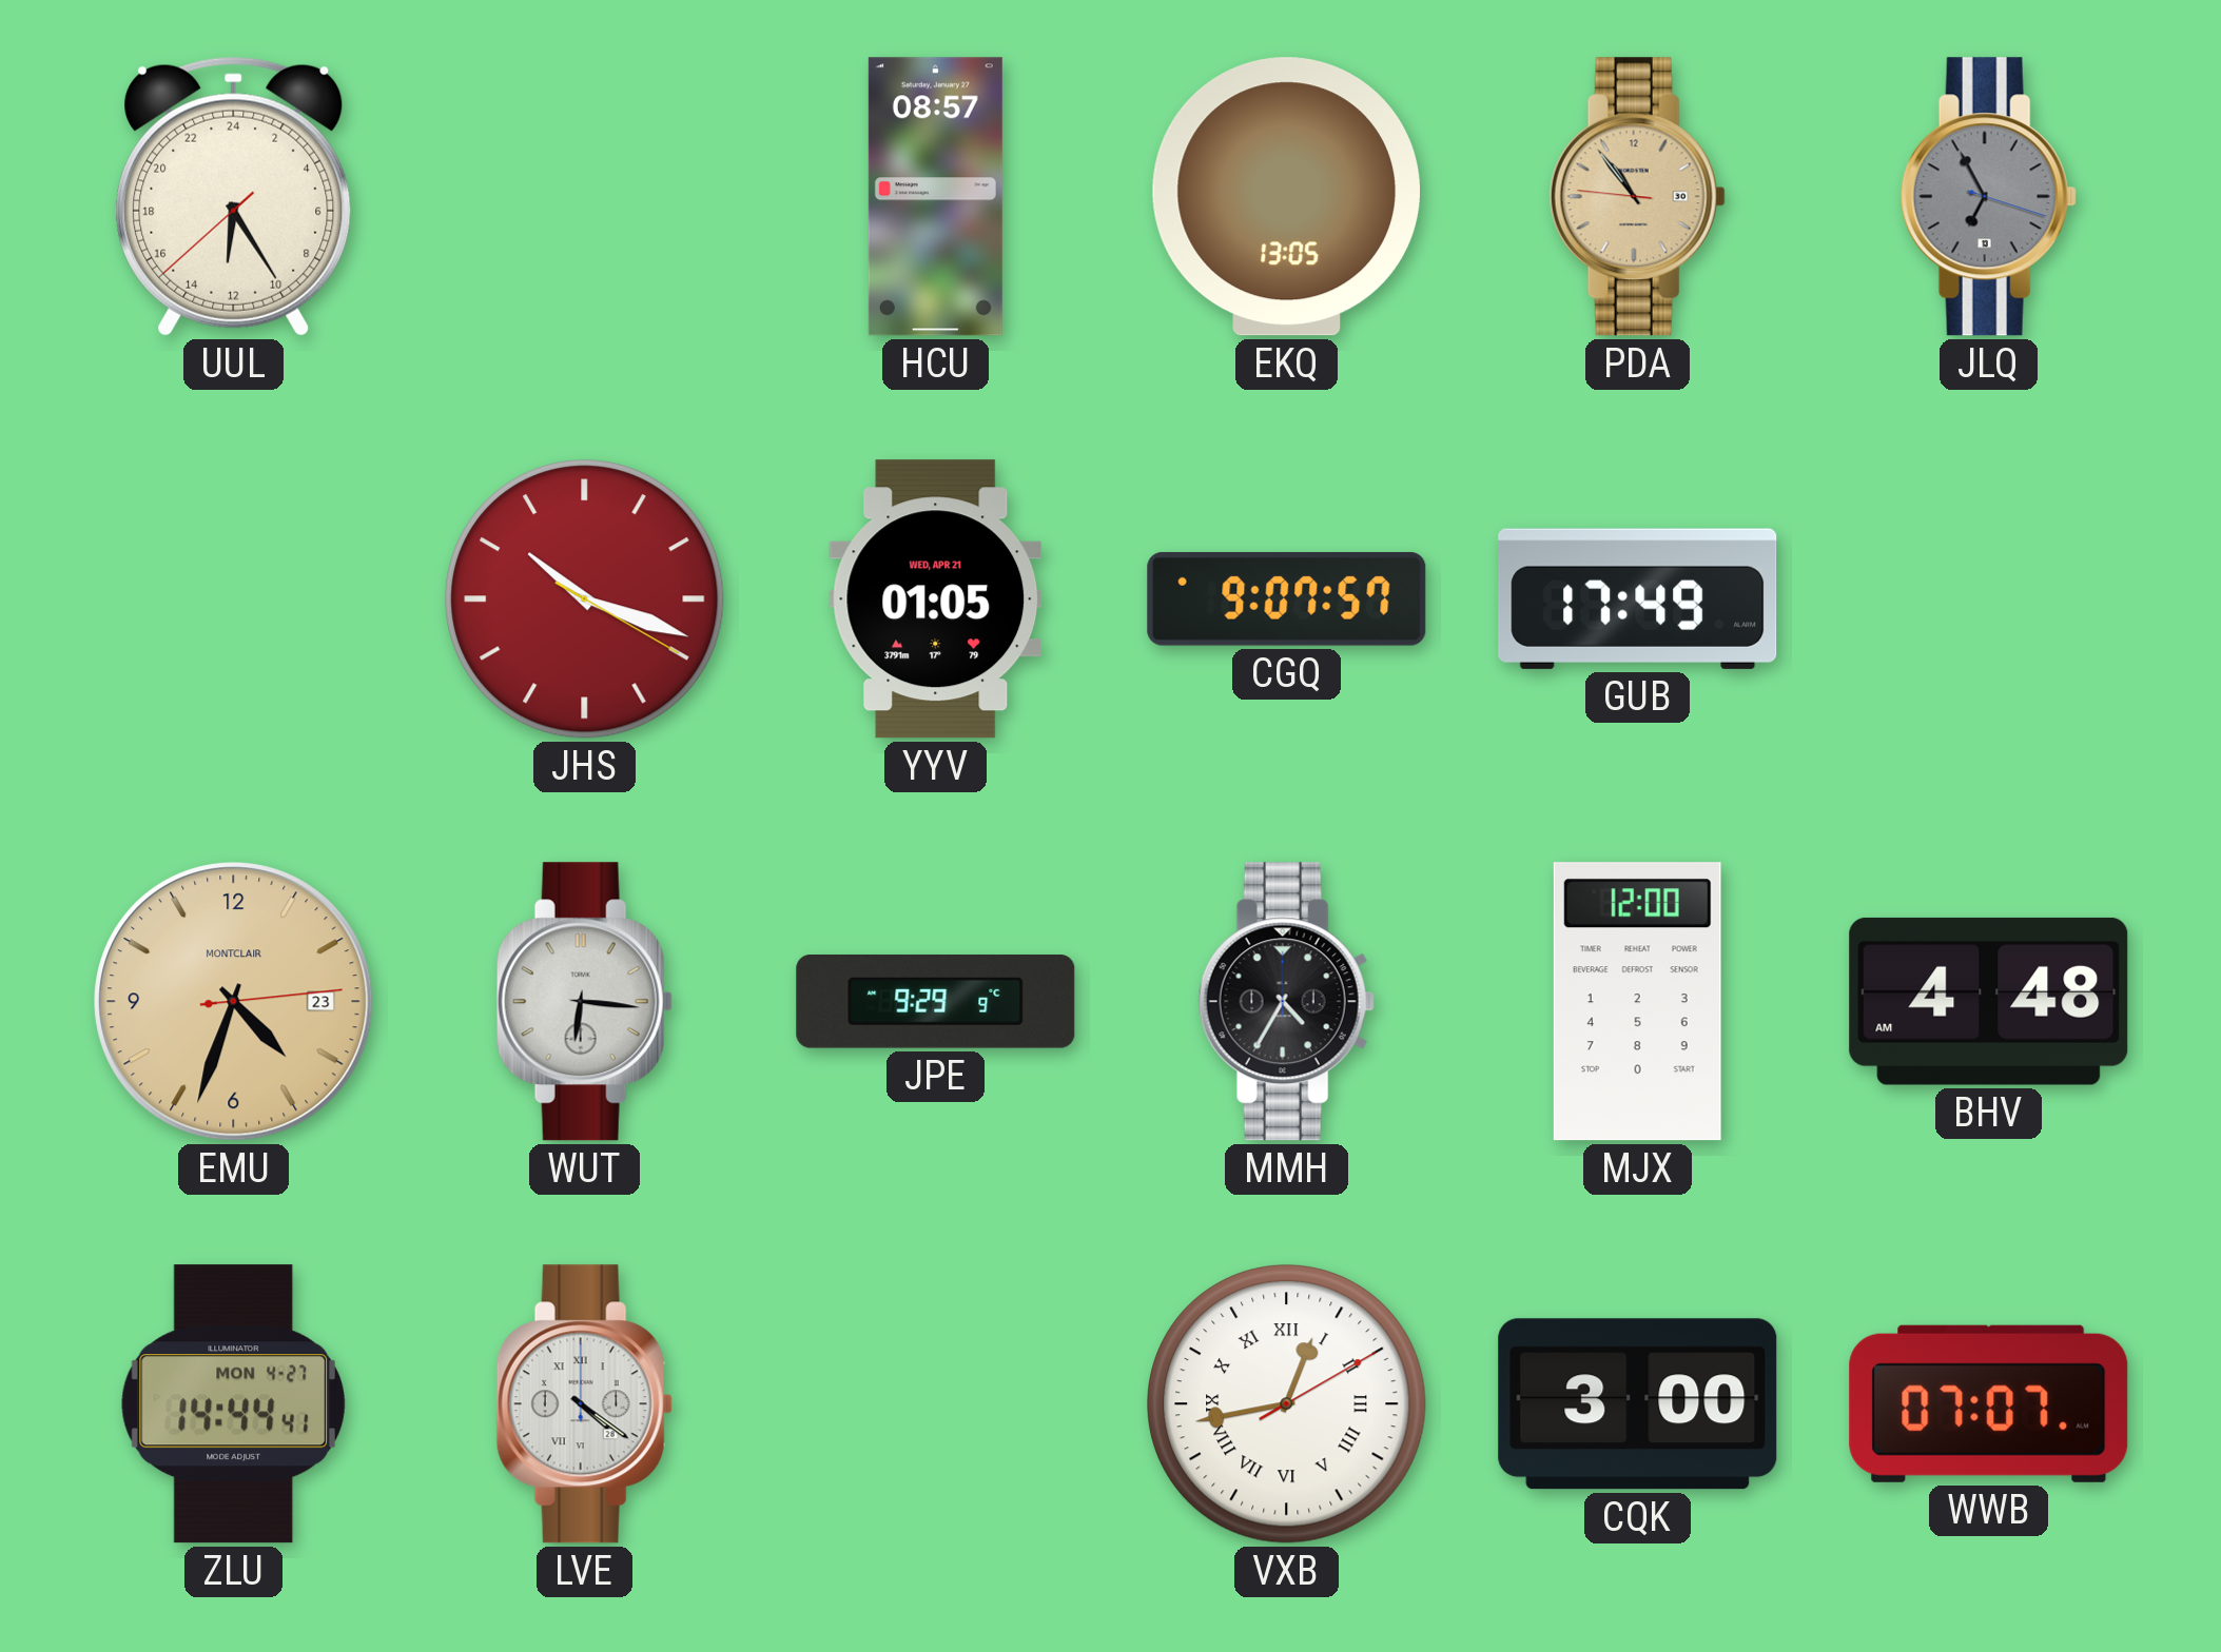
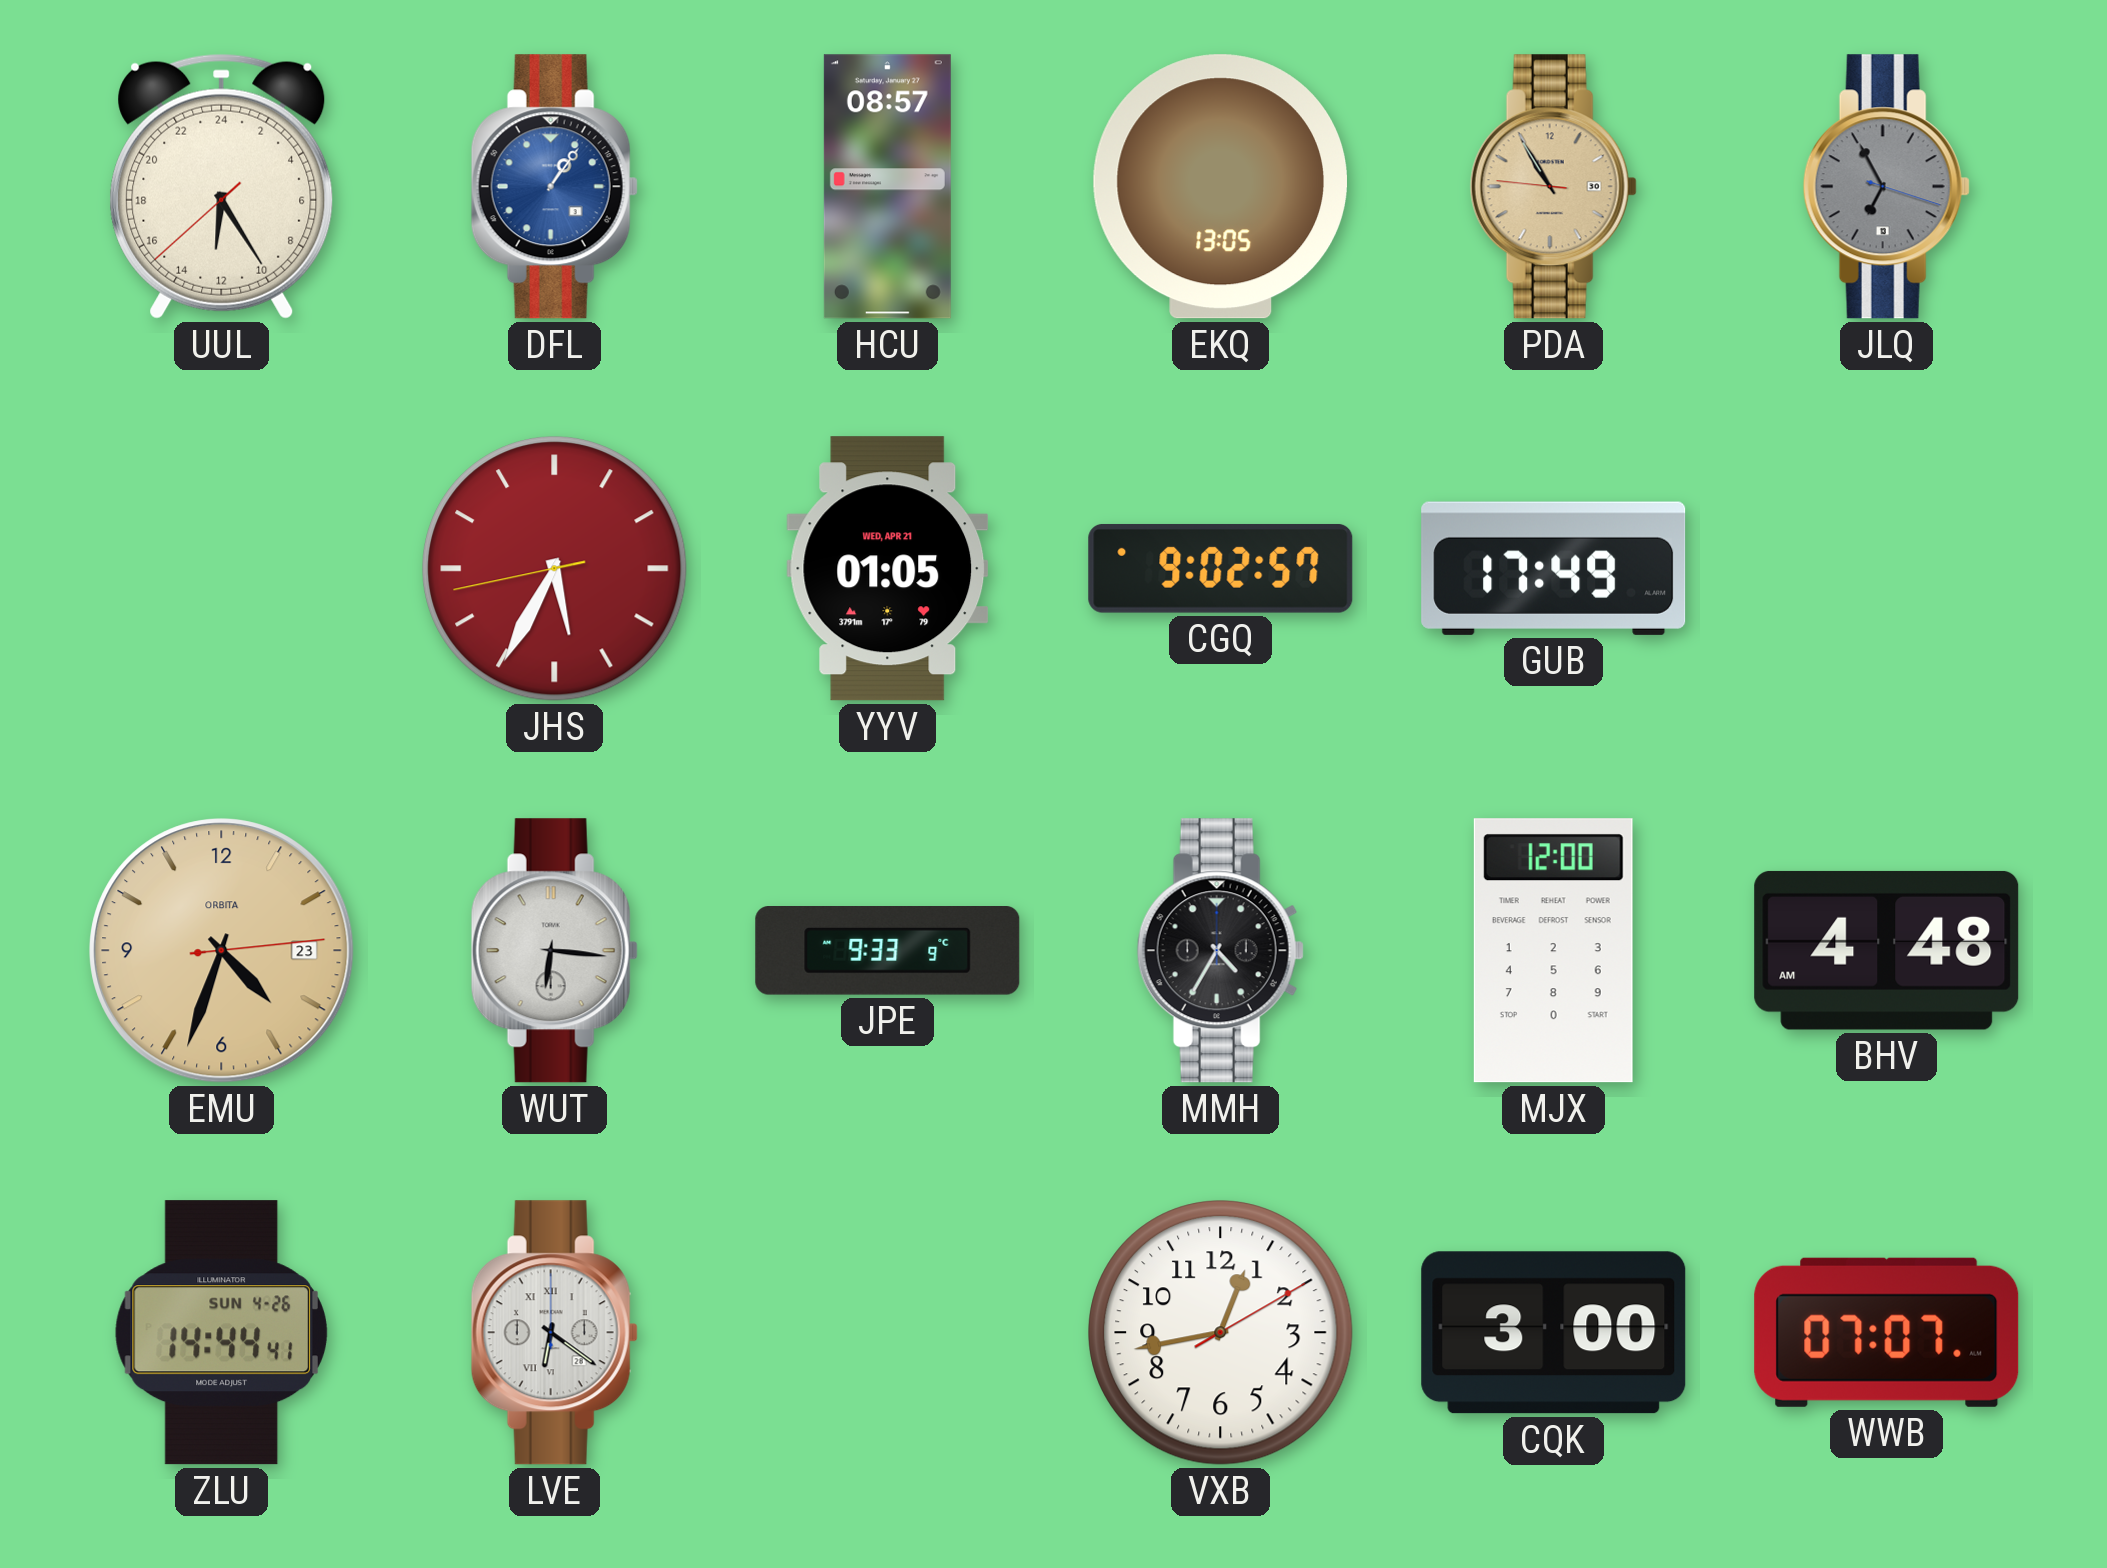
DFL: none -> 1:06 (554, 187)
PDA: 10:53 -> 10:54 (1553, 187)
JHS: 10:18 -> 5:34 (555, 569)
CGQ: 9:07 -> 9:02 (1221, 569)
EMU brand: MONTCLAIR -> ORBITA (222, 951)
JPE: 9:29 -> 9:33 (888, 951)
ZLU date: MON 4-27 -> SUN 4-26 (221, 1333)
LVE: 4:21 -> 6:21 (554, 1333)
VXB numerals: Roman -> Arabic (1221, 1333)
